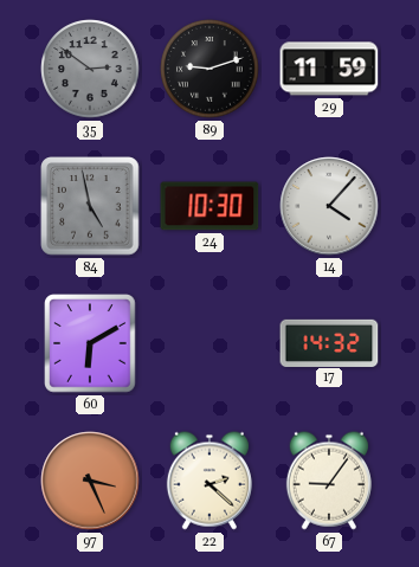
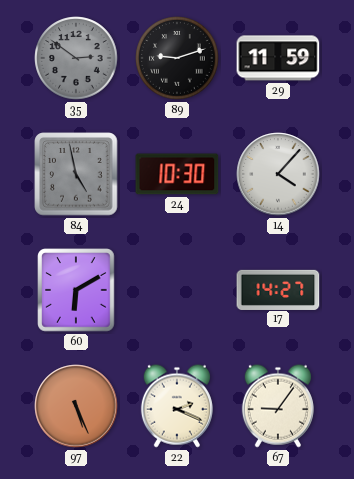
17: 14:32 -> 14:27 (278, 289)
97: 3:26 -> 5:26 (76, 406)
22: 2:22 -> 2:19 (177, 406)
